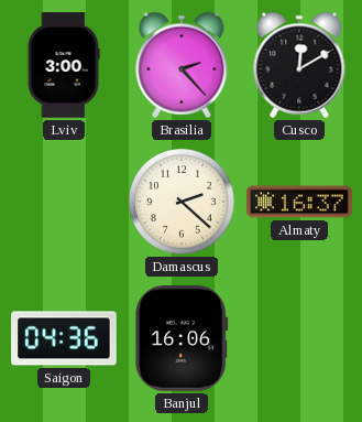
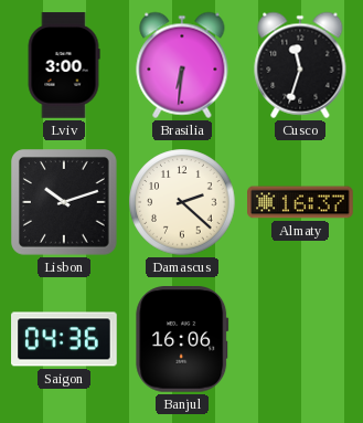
Brasilia: 2:23 -> 6:31 (182, 65)
Cusco: 12:10 -> 11:33 (300, 65)
Lisbon: none -> 10:12 (65, 203)
